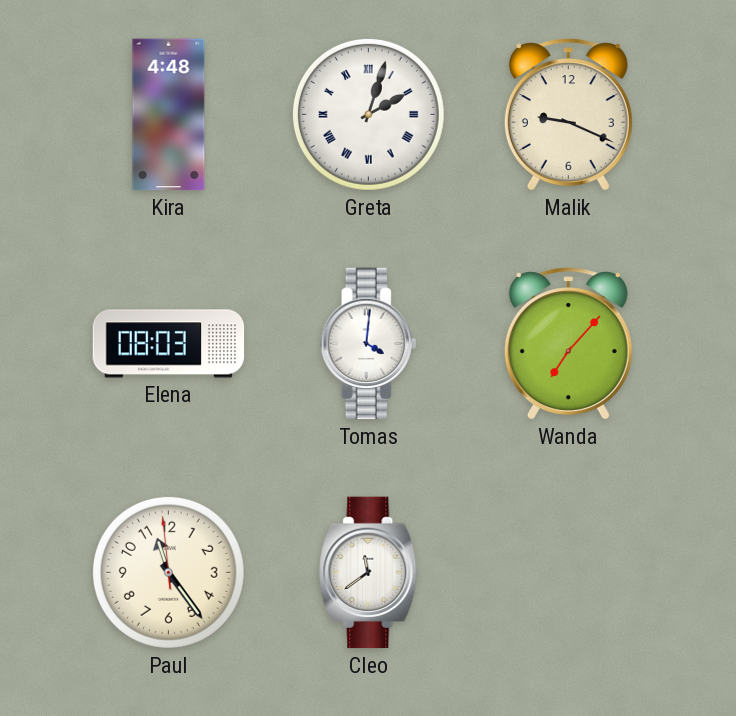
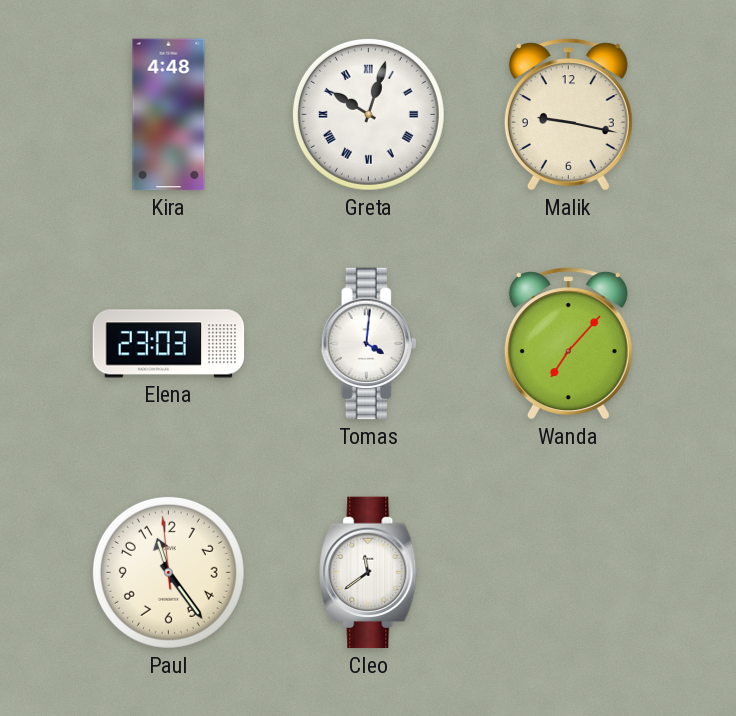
Greta: 2:03 -> 10:03 (368, 114)
Malik: 9:19 -> 9:17 (568, 115)
Elena: 08:03 -> 23:03 (169, 344)
